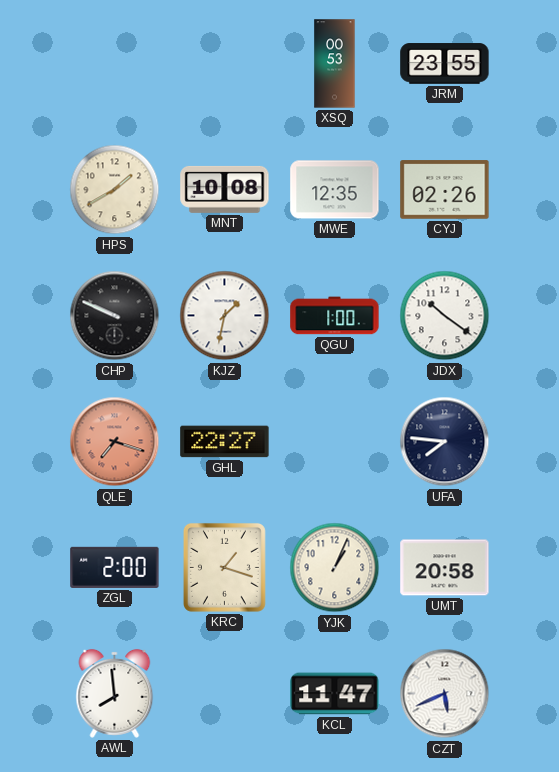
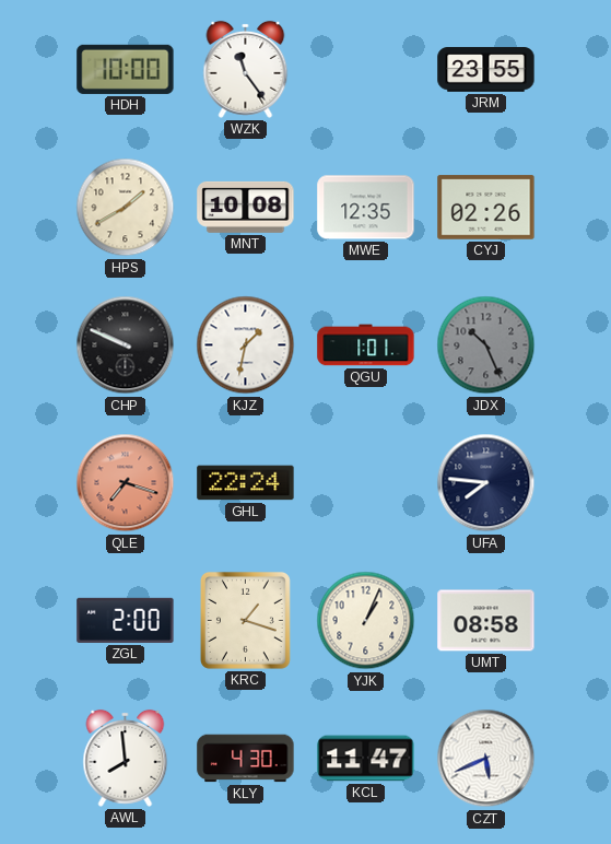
HDH: none -> 10:00 (126, 69)
WZK: none -> 11:24 (246, 69)
XSQ: 00:53 -> none (335, 64)
QGU: 1:00 -> 1:01 (366, 345)
JDX: 10:21 -> 10:26 (486, 345)
JDX dial: white -> grey (486, 345)
GHL: 22:27 -> 22:24 (246, 483)
UMT: 20:58 -> 08:58 (486, 621)
KLY: none -> 4:30 (246, 759)
